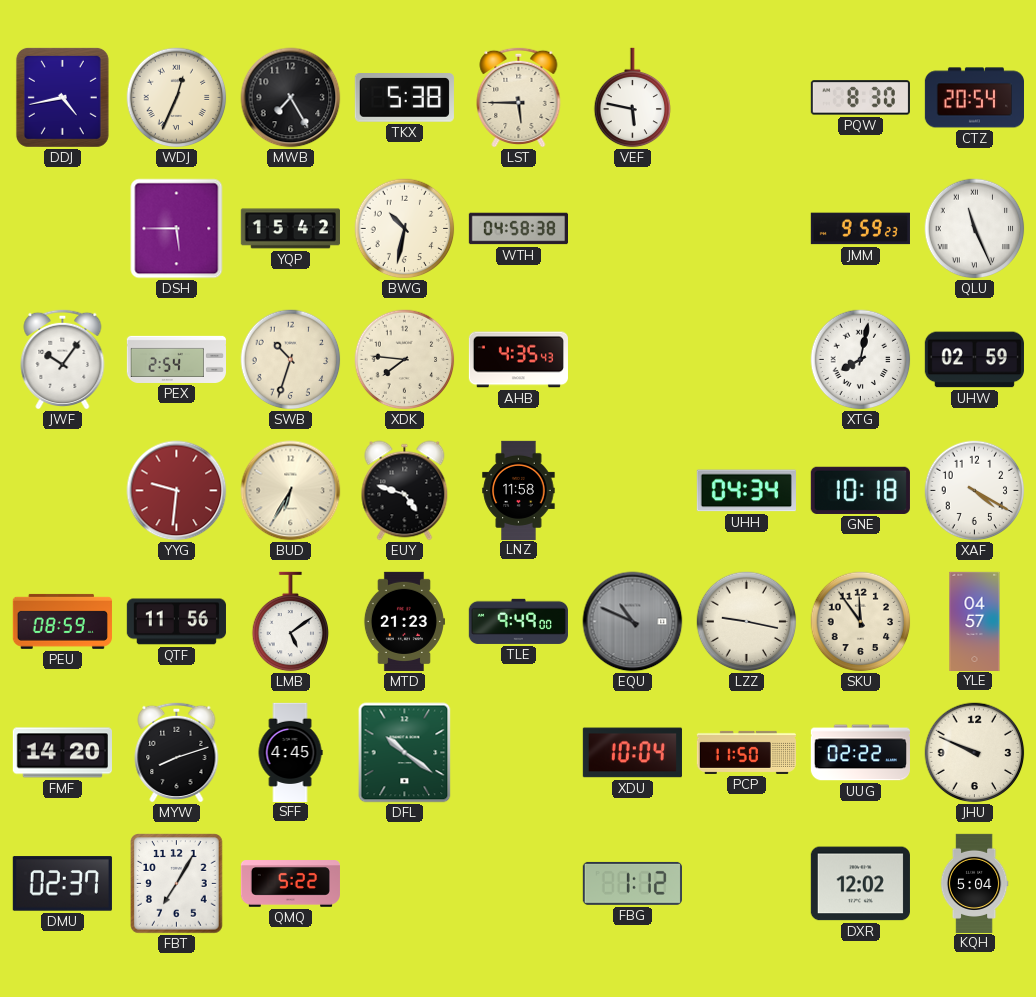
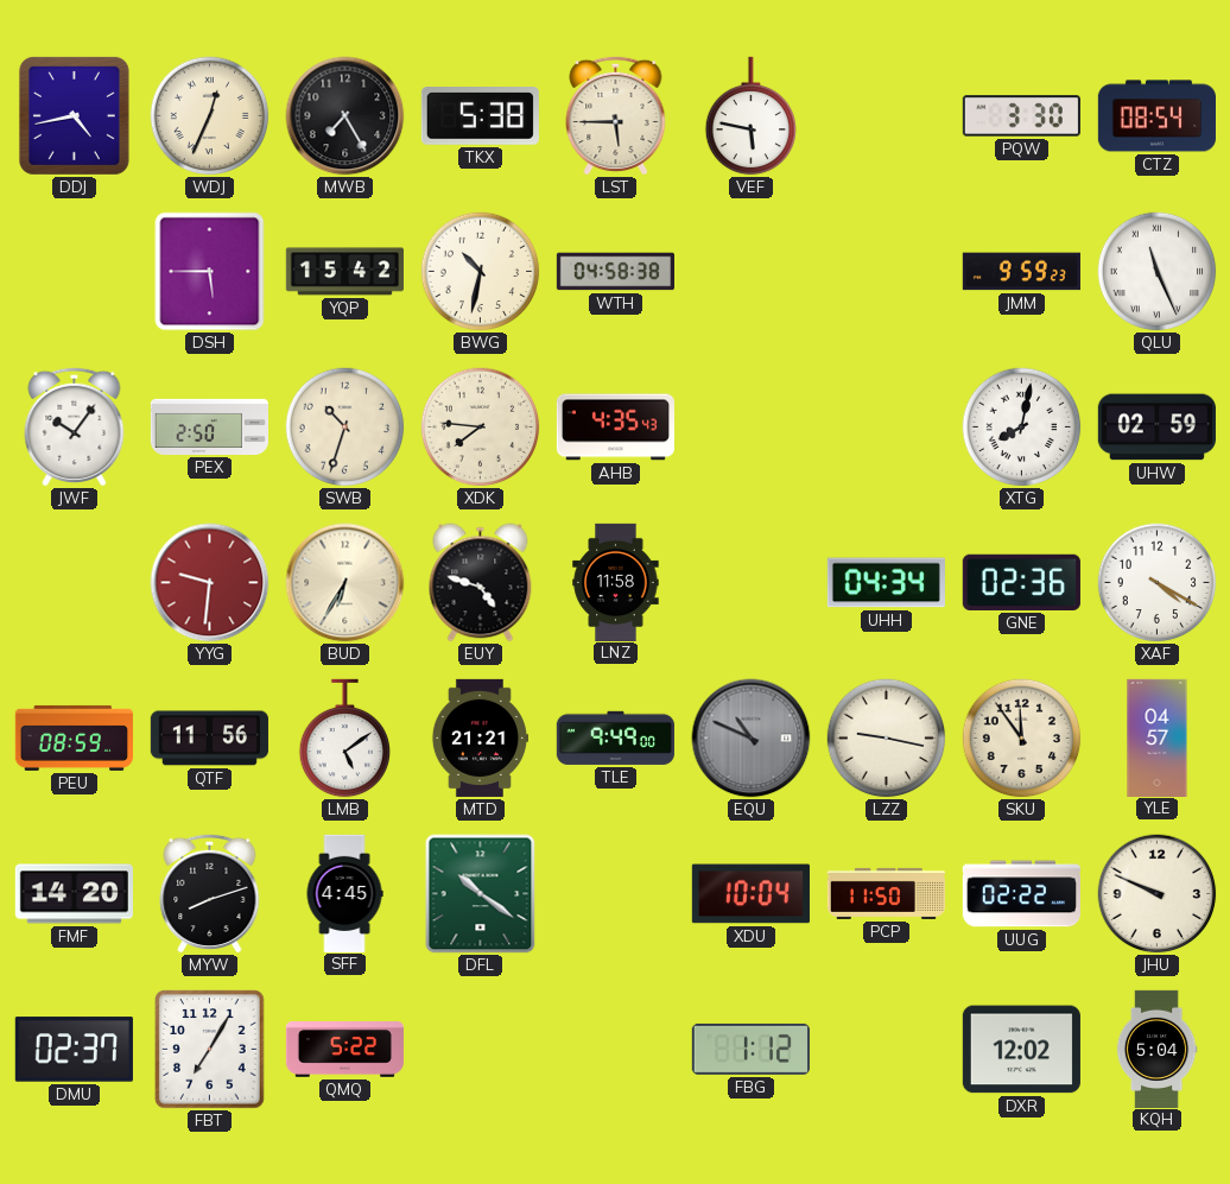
PQW: 8:30 -> 3:30 (1021, 116)
CTZ: 20:54 -> 08:54 (1156, 116)
PEX: 2:54 -> 2:50 (209, 426)
GNE: 10:18 -> 02:36 (1021, 582)
MTD: 21:23 -> 21:21 (480, 737)
